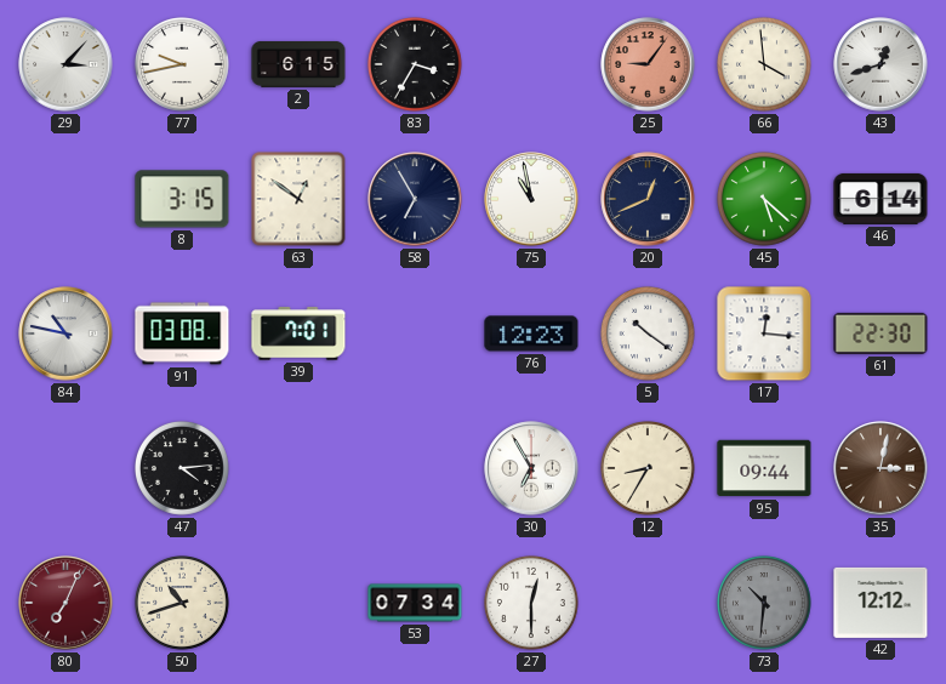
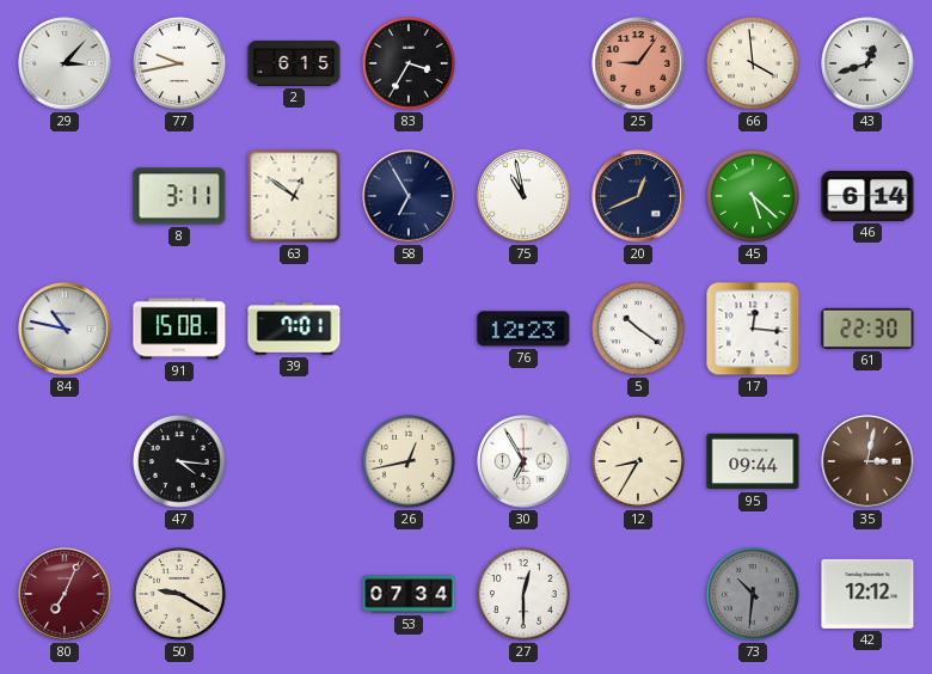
8: 3:15 -> 3:11 (179, 196)
91: 03:08 -> 15:08 (179, 329)
47: 4:14 -> 4:16 (180, 462)
26: none -> 12:43 (410, 462)
50: 10:42 -> 9:20 (180, 595)
